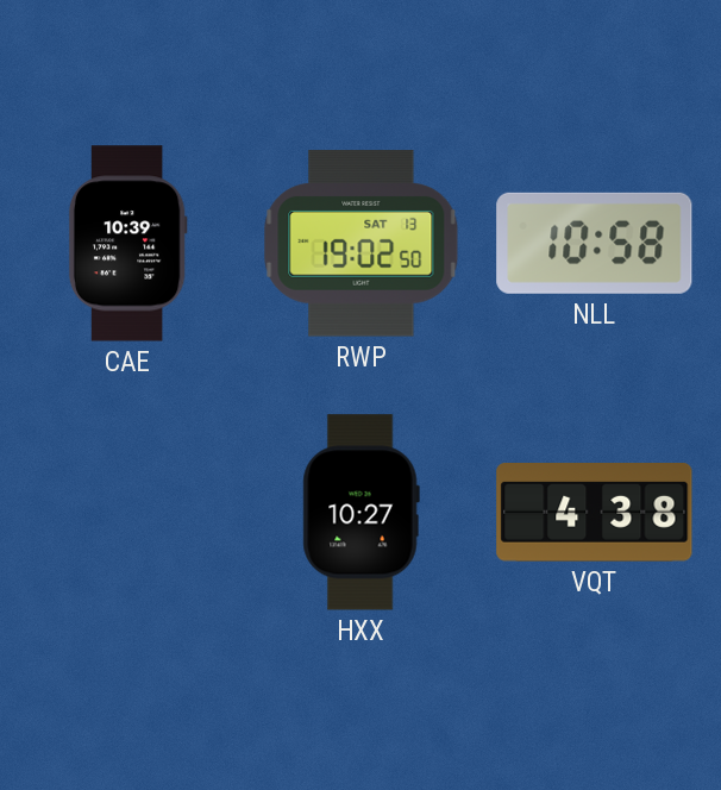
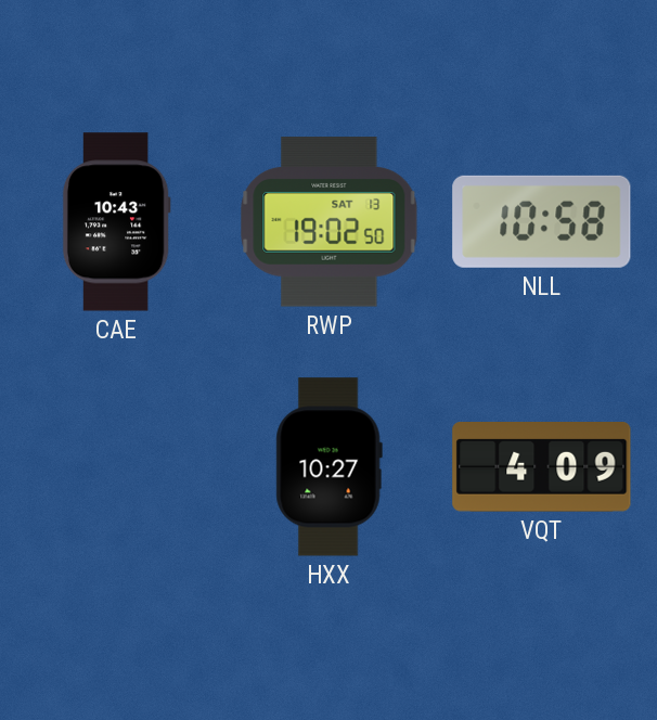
CAE: 10:39 -> 10:43 (116, 222)
VQT: 4:38 -> 4:09 (542, 467)
